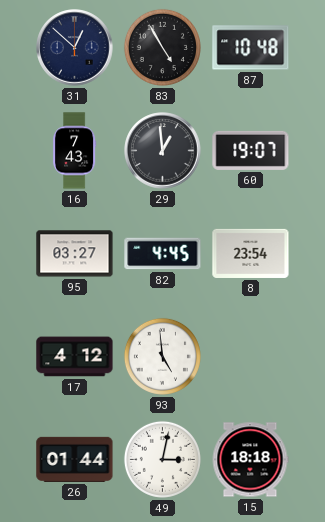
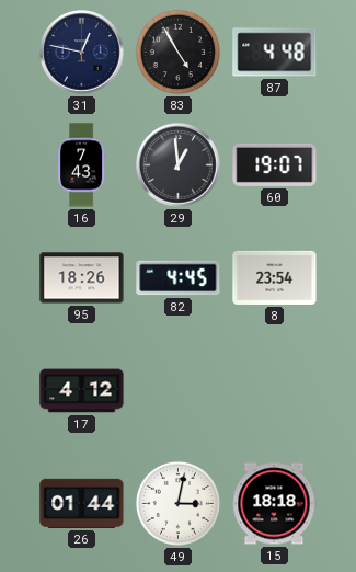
31: 12:52 -> 12:47 (82, 53)
87: 10:48 -> 4:48 (275, 53)
95: 03:27 -> 18:26 (82, 278)
93: 4:59 -> none (162, 356)
